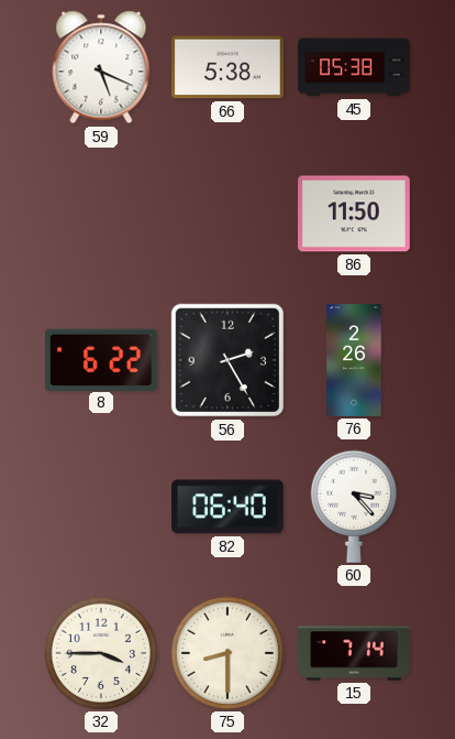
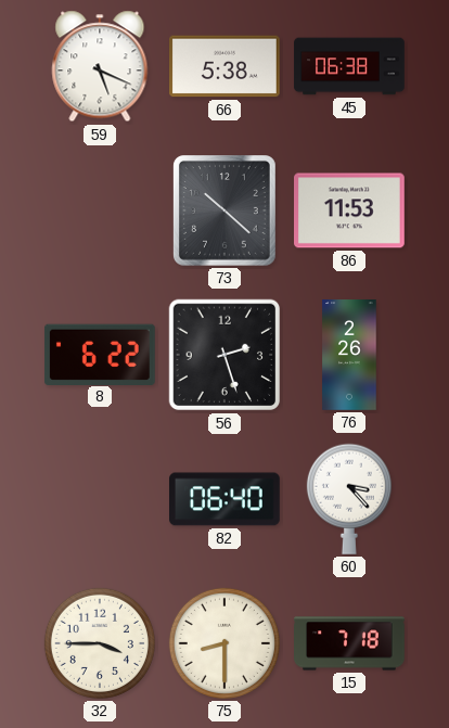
45: 05:38 -> 06:38 (349, 66)
73: none -> 10:22 (224, 212)
86: 11:50 -> 11:53 (350, 210)
56: 2:25 -> 2:27 (224, 355)
15: 7:14 -> 7:18 (349, 643)
